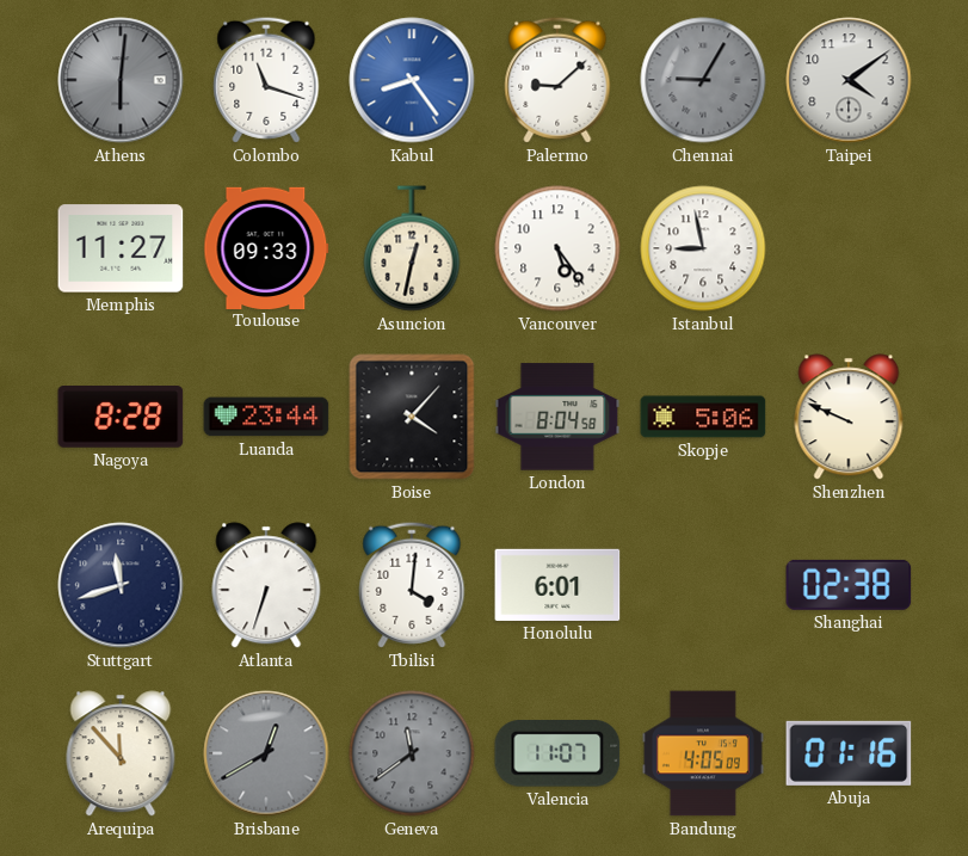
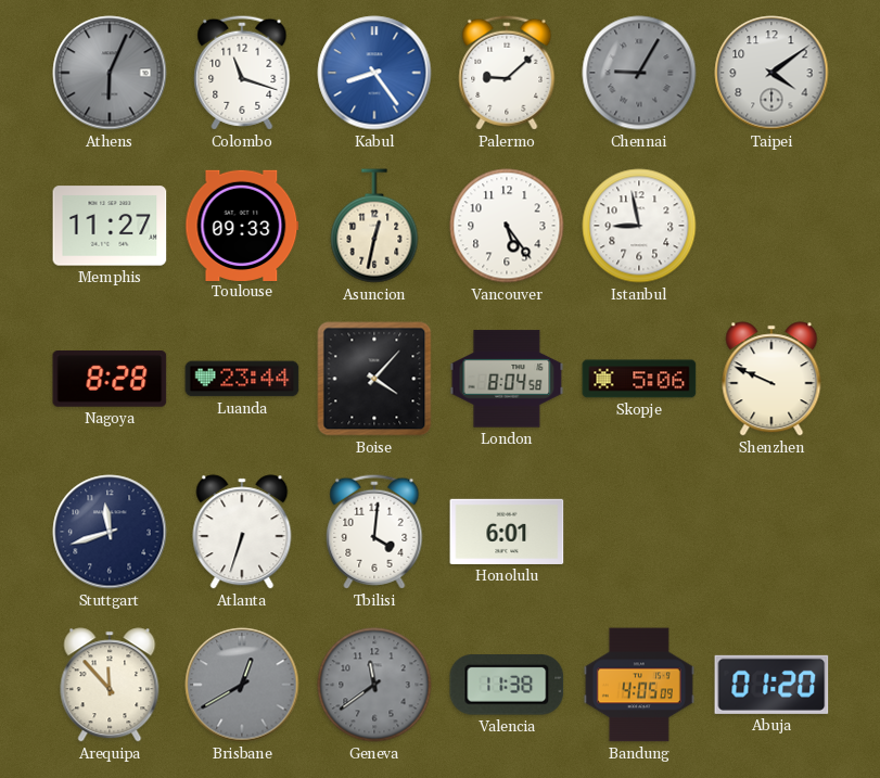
Athens: 6:01 -> 6:04 (110, 73)
Shanghai: 02:38 -> none (849, 585)
Valencia: 11:07 -> 11:38 (507, 686)
Abuja: 01:16 -> 01:20 (771, 685)
